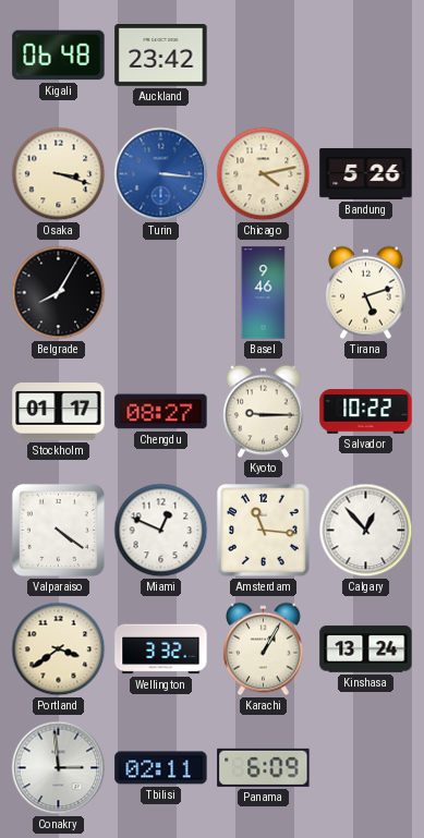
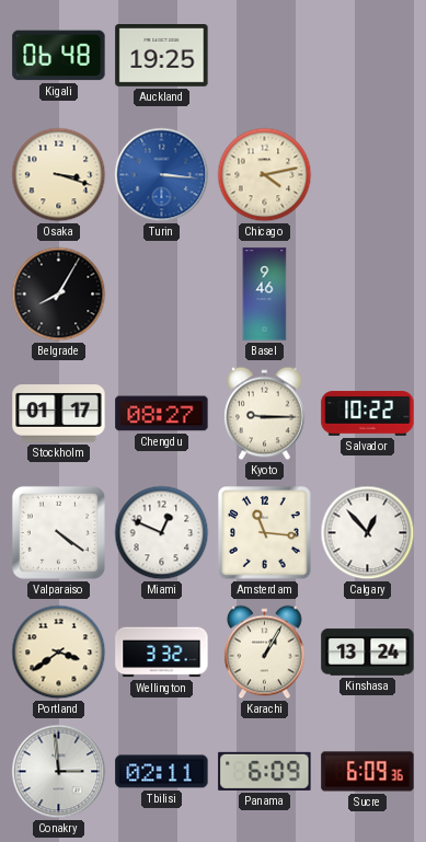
Auckland: 23:42 -> 19:25 (162, 56)
Bandung: 5:26 -> none (366, 173)
Tirana: 5:12 -> none (366, 293)
Sucre: none -> 6:09 (368, 772)
